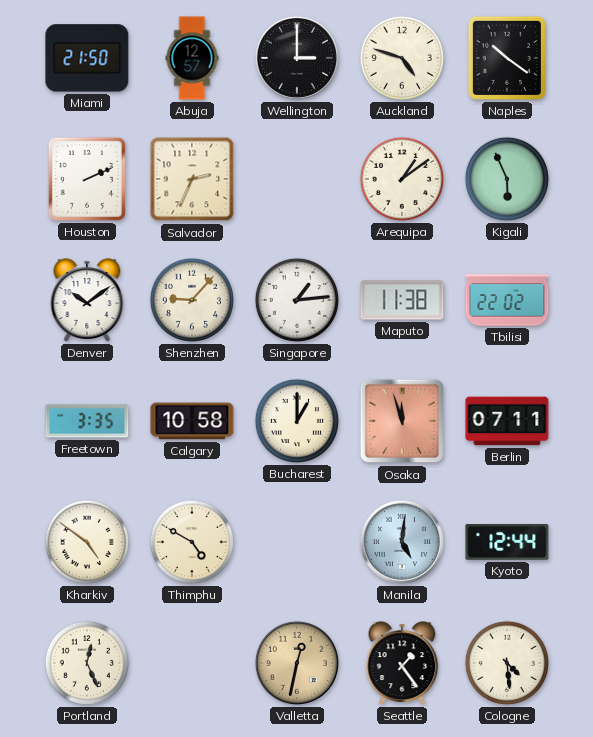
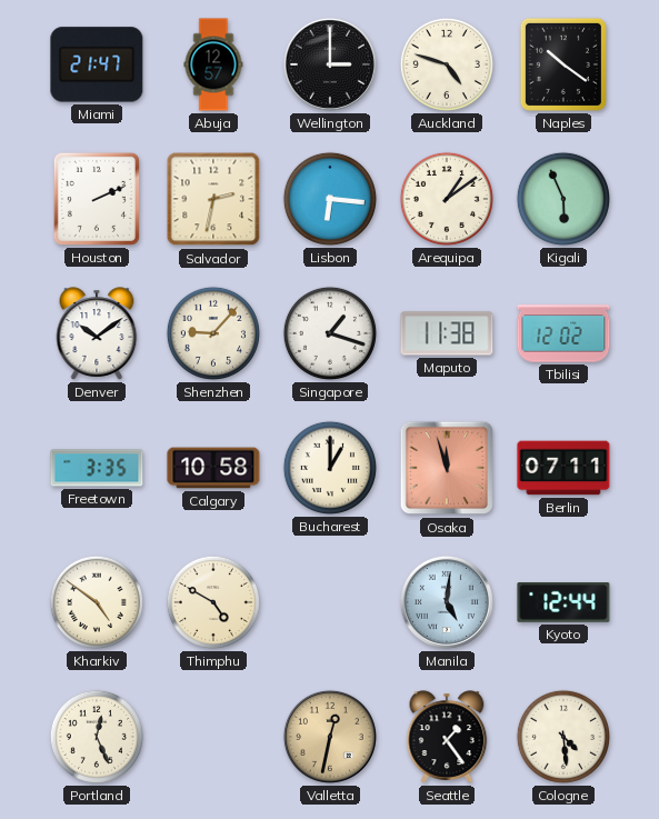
Miami: 21:50 -> 21:47 (97, 64)
Salvador: 2:34 -> 2:32 (213, 199)
Lisbon: none -> 6:16 (330, 199)
Singapore: 1:14 -> 1:18 (330, 333)
Tbilisi: 22:02 -> 12:02 (563, 333)
